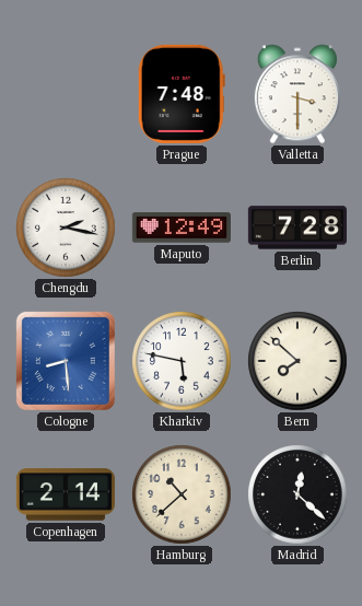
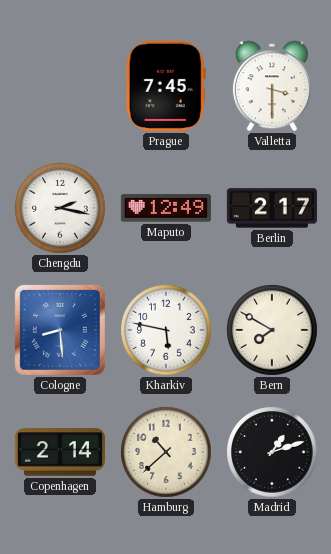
Prague: 7:48 -> 7:45 (166, 86)
Berlin: 7:28 -> 2:17 (272, 208)
Bern: 7:52 -> 7:50 (272, 330)
Madrid: 12:22 -> 1:12 (272, 452)
